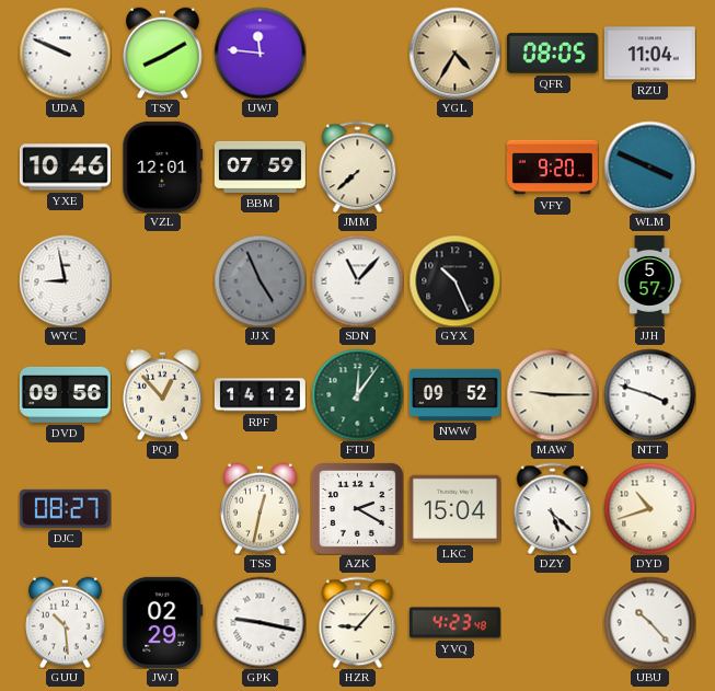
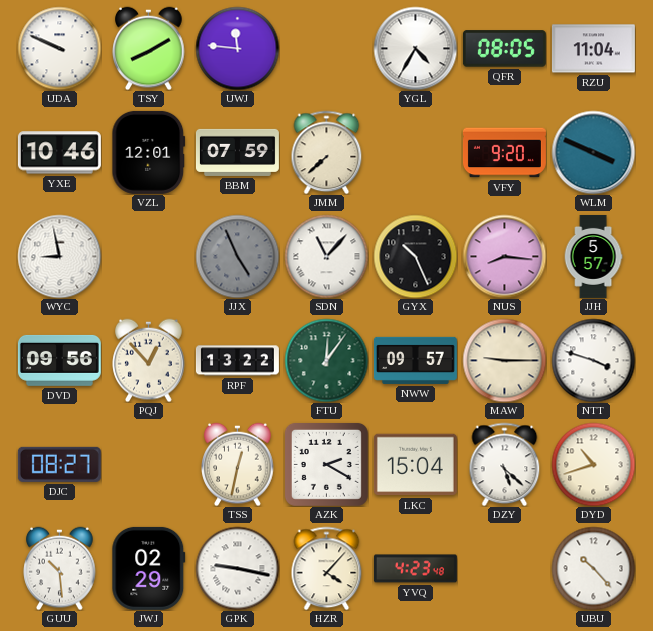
YGL dial: champagne -> white (415, 48)
NUS: none -> 8:16 (504, 256)
RPF: 14:12 -> 13:22 (237, 361)
NWW: 09:52 -> 09:57 (415, 360)
HZR: 9:07 -> 4:07 (327, 568)
